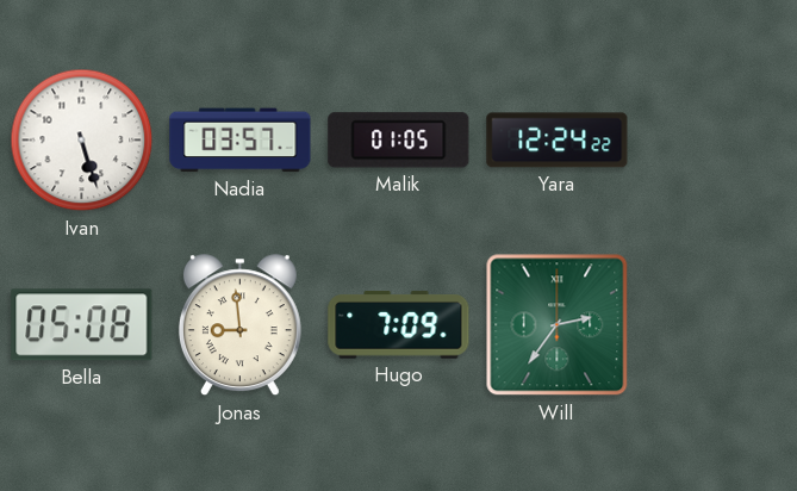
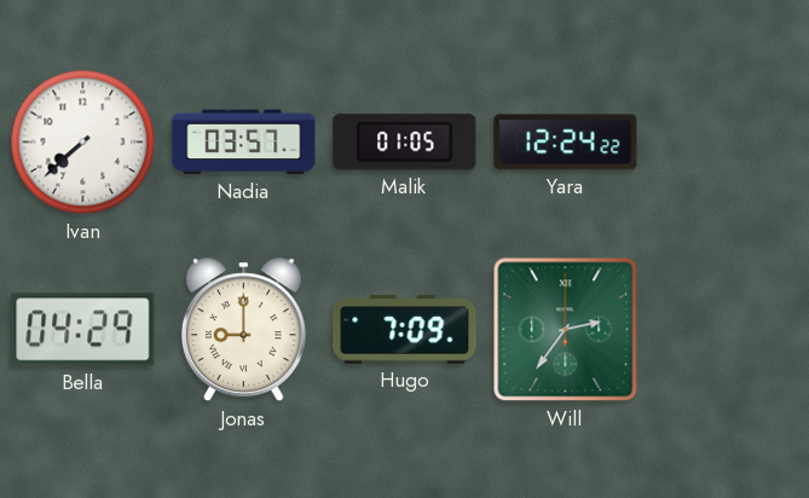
Ivan: 5:27 -> 7:38 (83, 143)
Bella: 05:08 -> 04:29 (83, 330)
Jonas: 8:59 -> 9:00 (243, 330)
